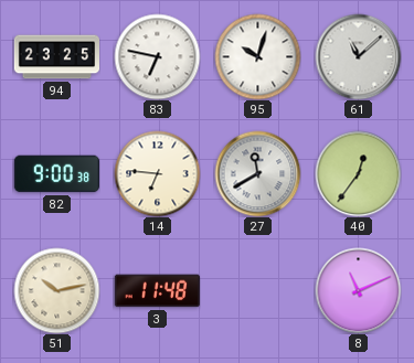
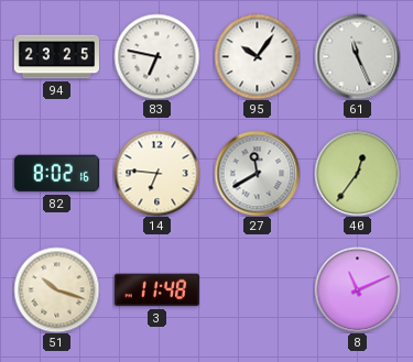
95: 10:03 -> 10:06 (257, 56)
61: 11:08 -> 11:26 (357, 56)
82: 9:00 -> 8:02 (56, 174)
51: 10:13 -> 10:18 (56, 289)
